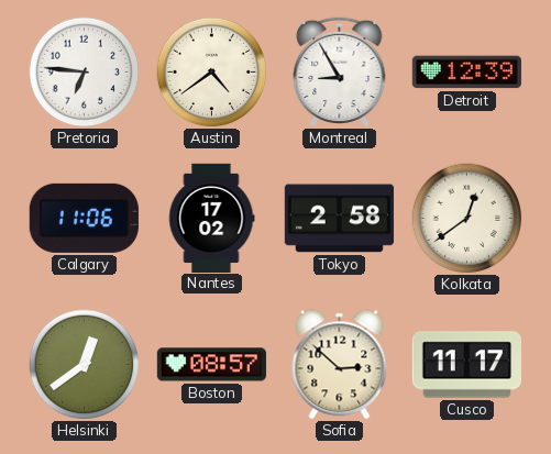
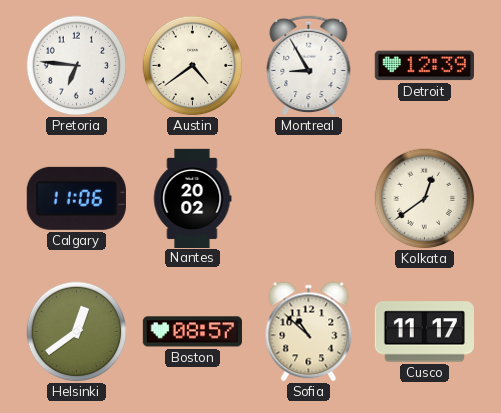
Nantes: 17:02 -> 20:02 (192, 198)
Tokyo: 2:58 -> none (339, 219)
Sofia: 2:52 -> 10:52 (309, 332)
